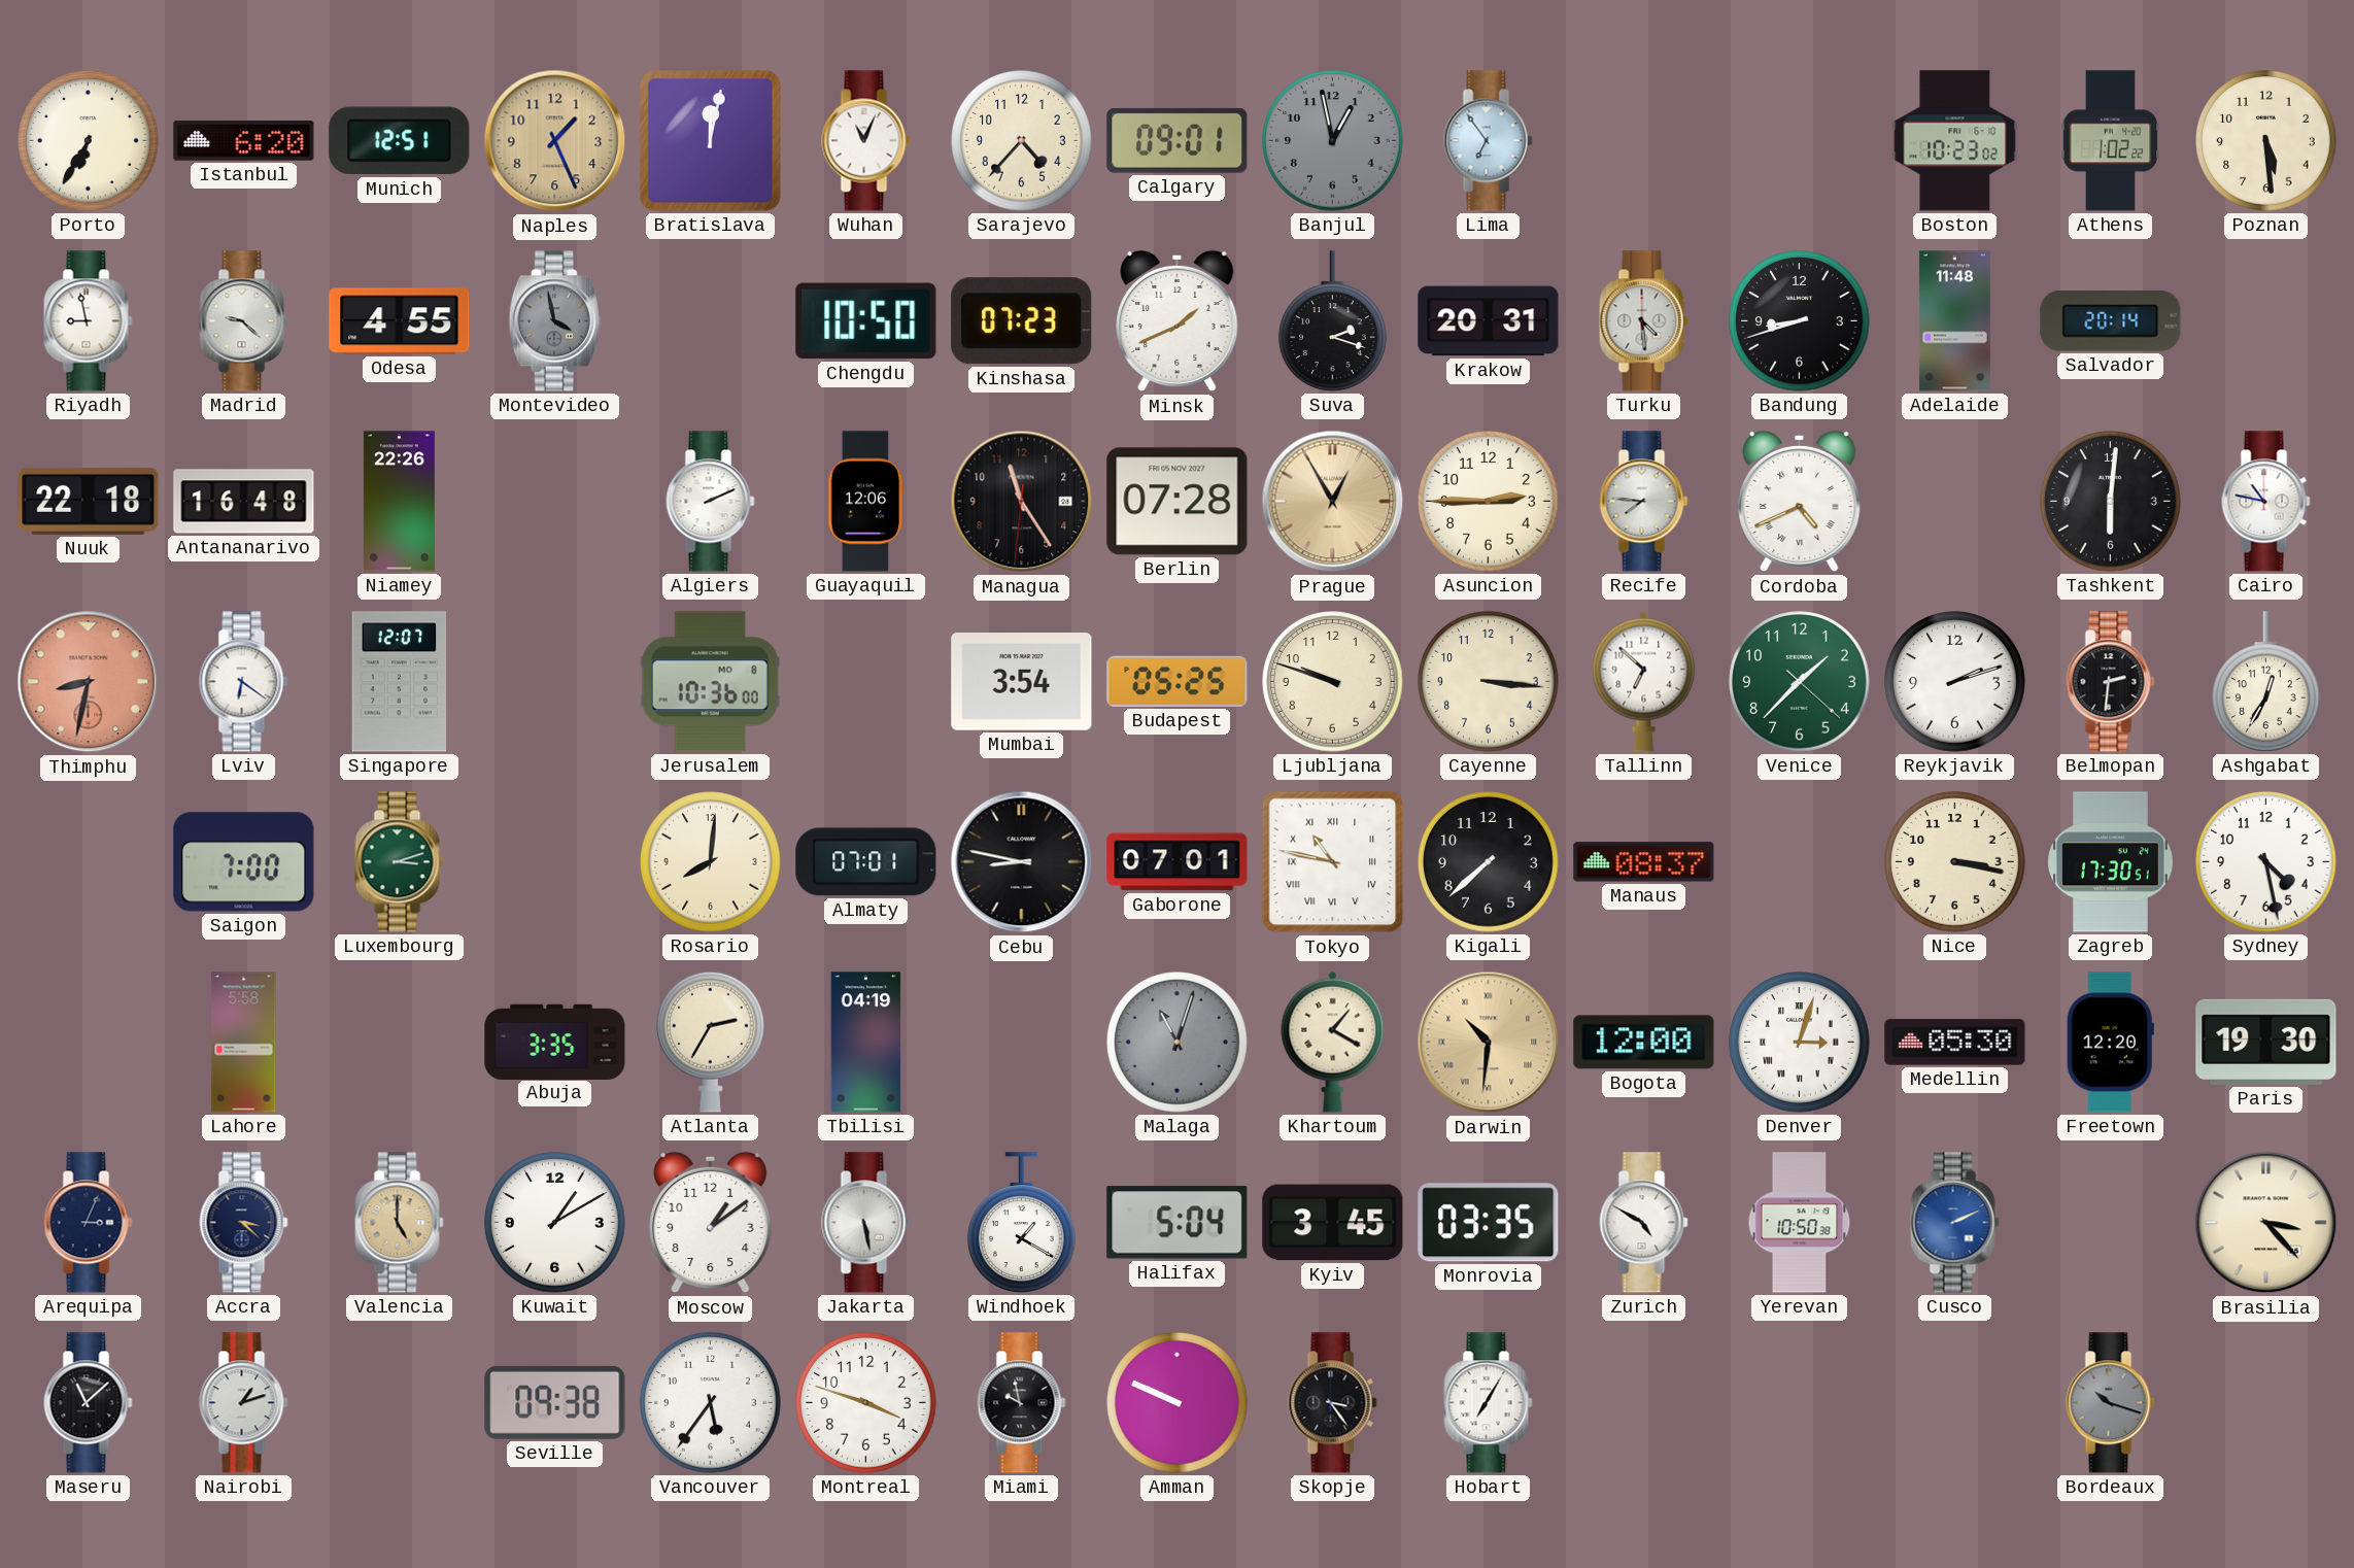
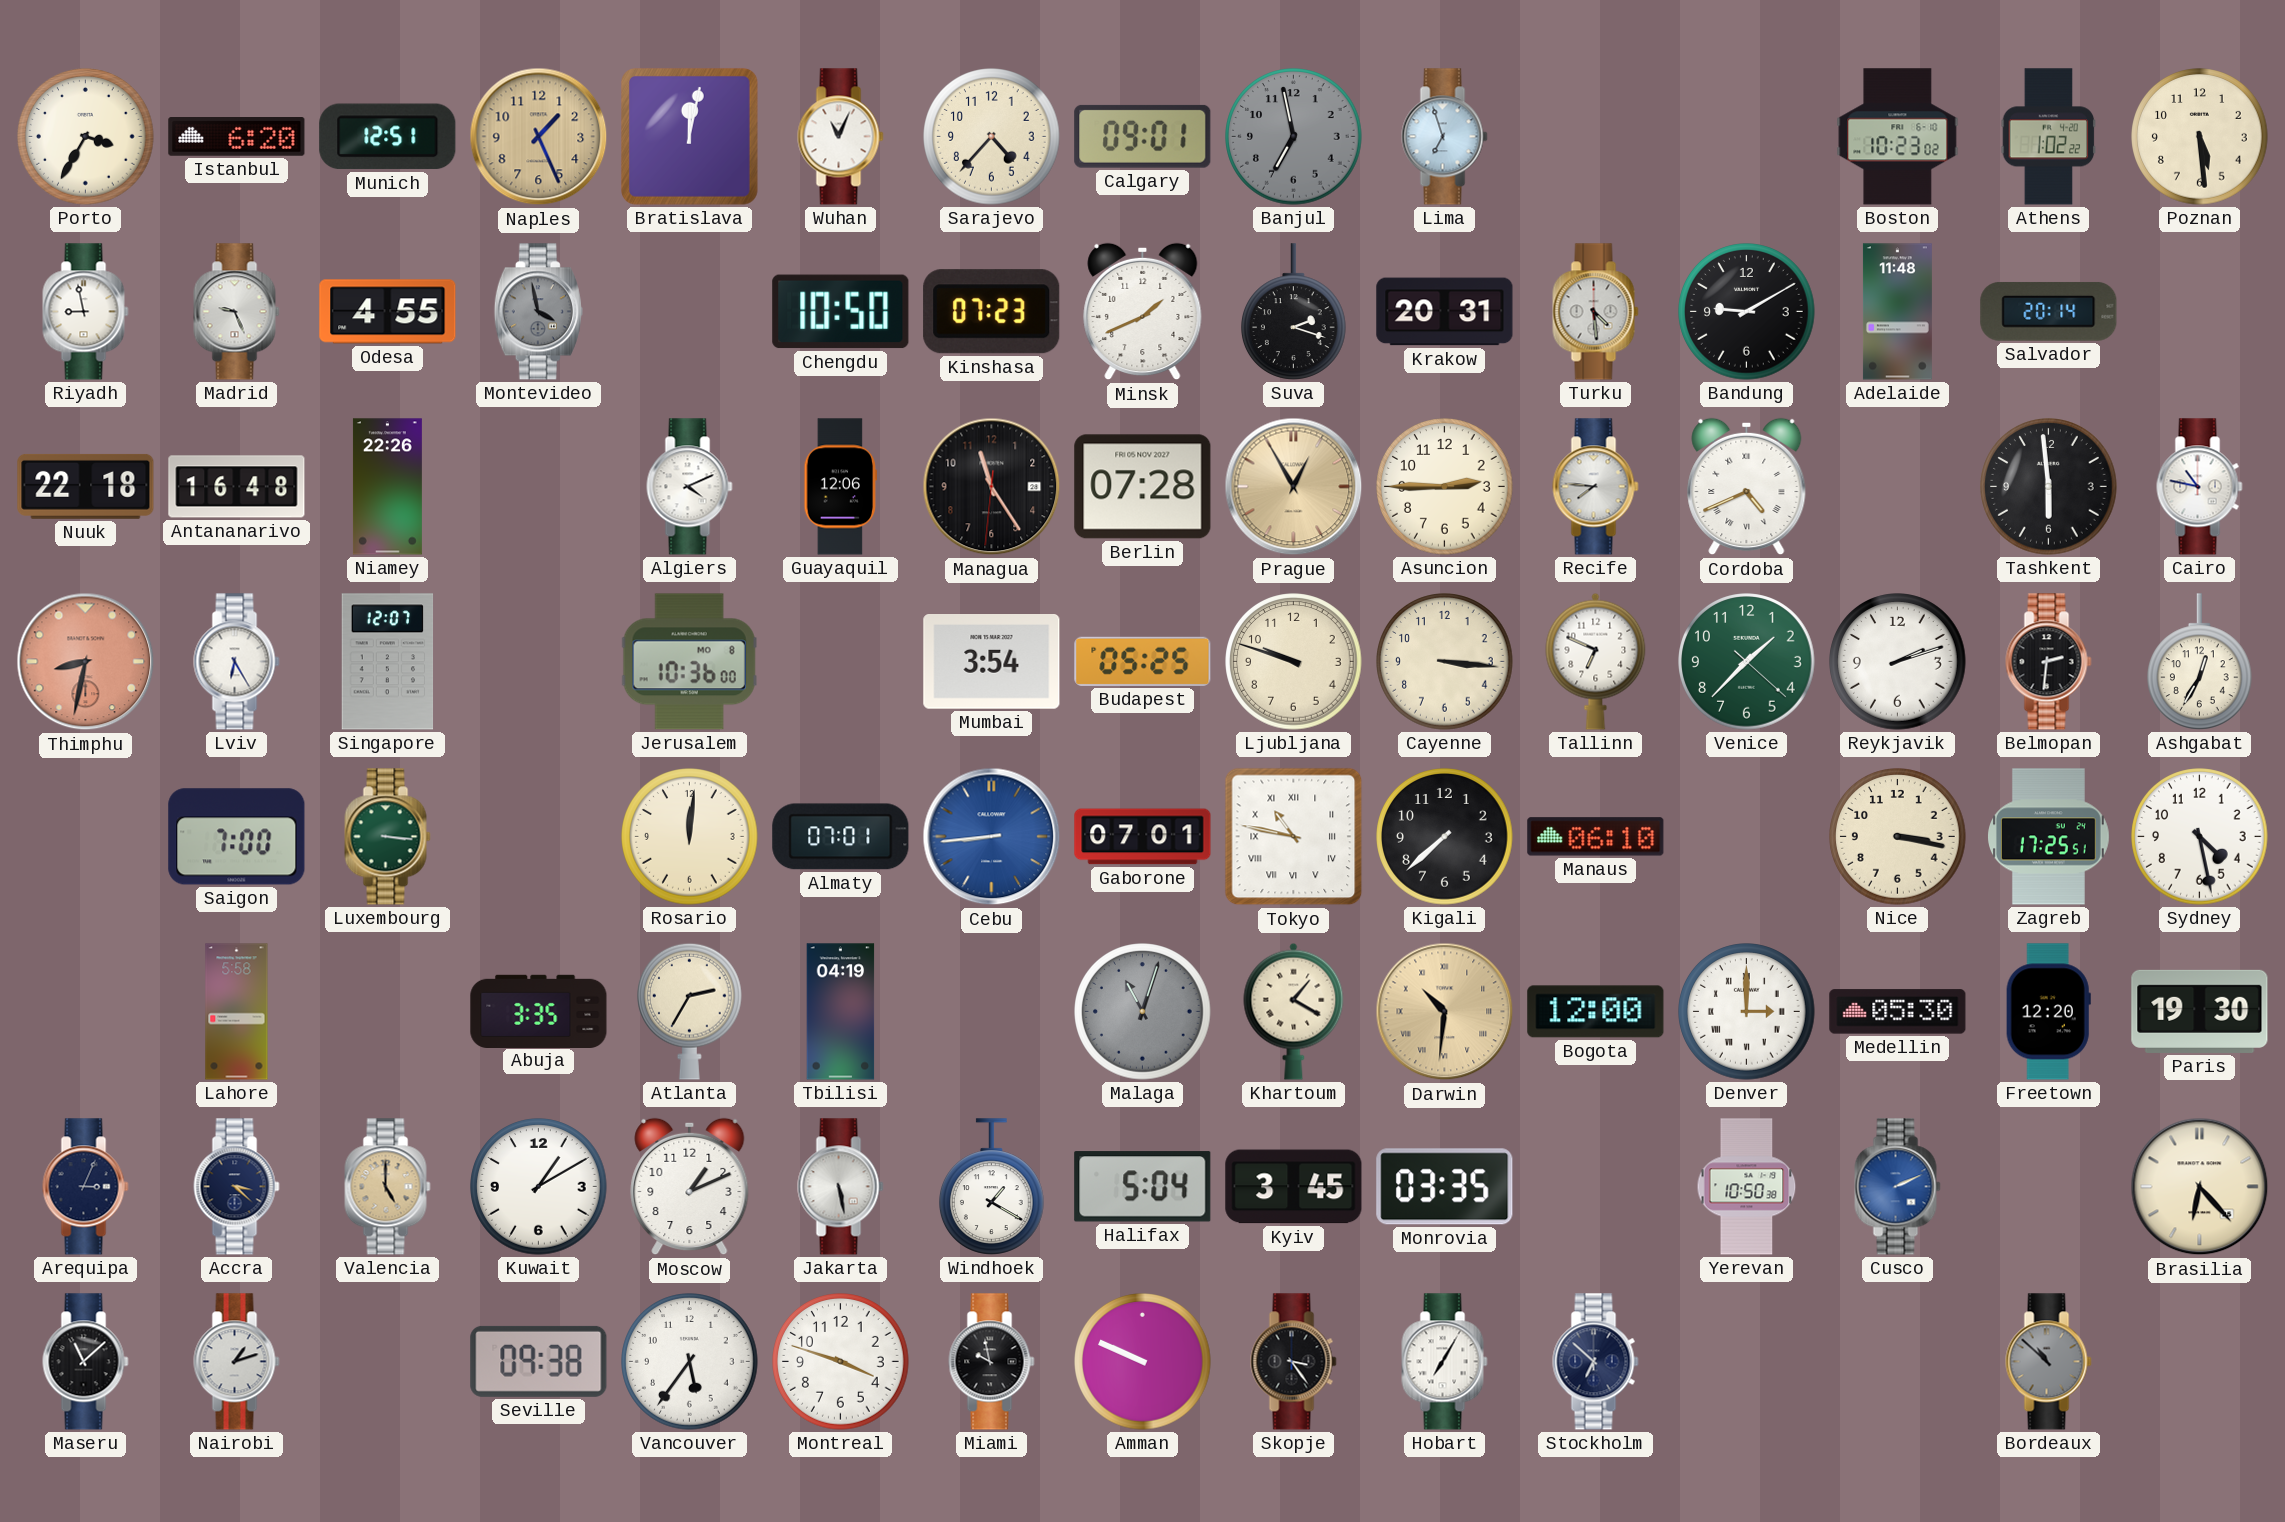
Porto: 6:35 -> 3:35 (86, 137)
Banjul: 12:58 -> 6:58 (1294, 137)
Lima: 6:54 -> 6:57 (1445, 137)
Madrid: 9:22 -> 9:26 (237, 312)
Bandung: 8:42 -> 9:10 (1747, 312)
Algiers: 2:11 -> 4:11 (690, 487)
Tashkent: 6:01 -> 5:59 (2049, 487)
Lviv: 6:21 -> 6:25 (237, 662)
Tallinn: 6:52 -> 6:49 (1596, 661)
Luxembourg: 3:12 -> 3:16 (388, 837)
Rosario: 8:01 -> 12:01 (690, 837)
Cebu: 8:47 -> 8:44 (992, 837)
Cebu dial: black -> blue (992, 837)
Manaus: 08:37 -> 06:10 (1596, 837)
Zagreb: 17:30 -> 17:25 (2049, 837)
Denver: 3:03 -> 3:00 (1747, 1012)
Moscow: 1:09 -> 1:11 (690, 1187)
Zurich: 4:50 -> none (1644, 1223)
Brasilia: 3:23 -> 6:23 (2200, 1187)
Stockholm: none -> 6:52 (1596, 1362)
Bordeaux: 10:18 -> 10:52 (2049, 1362)
